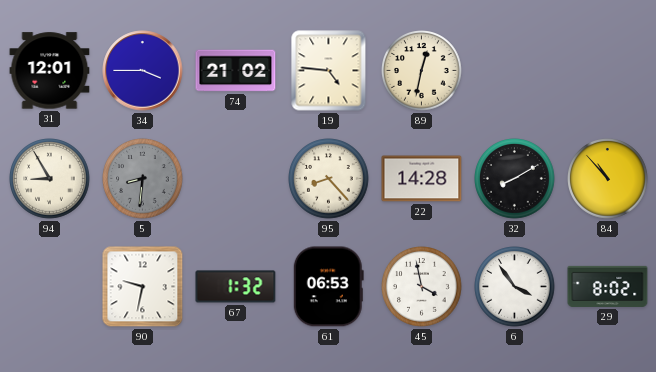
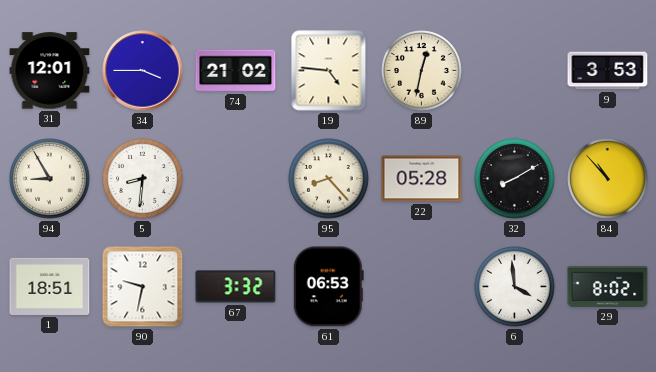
9: none -> 3:53 (608, 71)
5 dial: grey -> white (143, 179)
22: 14:28 -> 05:28 (422, 179)
1: none -> 18:51 (50, 286)
67: 1:32 -> 3:32 (236, 287)
45: 3:58 -> none (422, 287)
6: 3:54 -> 3:59 (515, 287)
